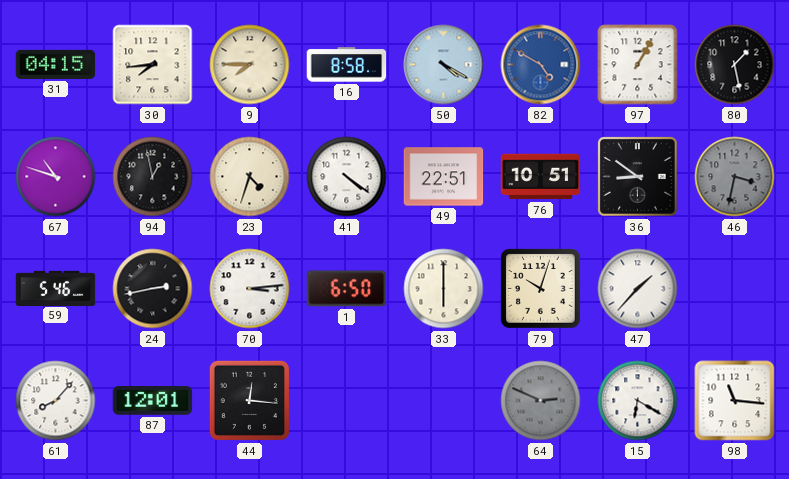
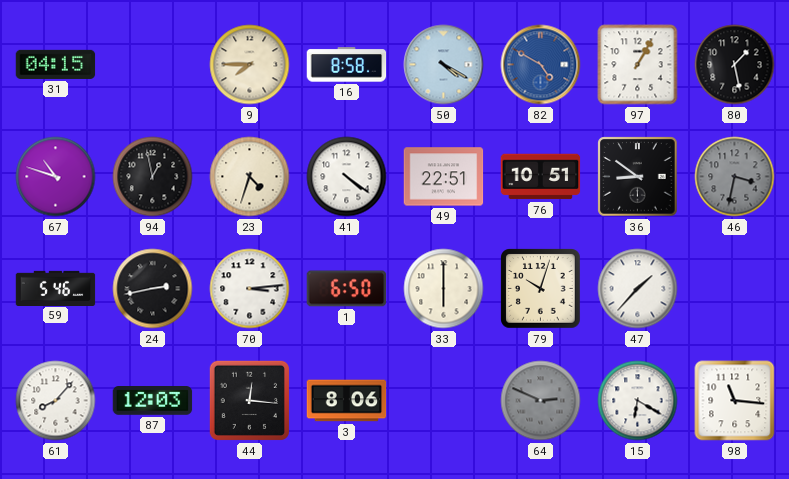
30: 7:44 -> none (153, 65)
87: 12:01 -> 12:03 (153, 401)
3: none -> 8:06 (347, 401)
